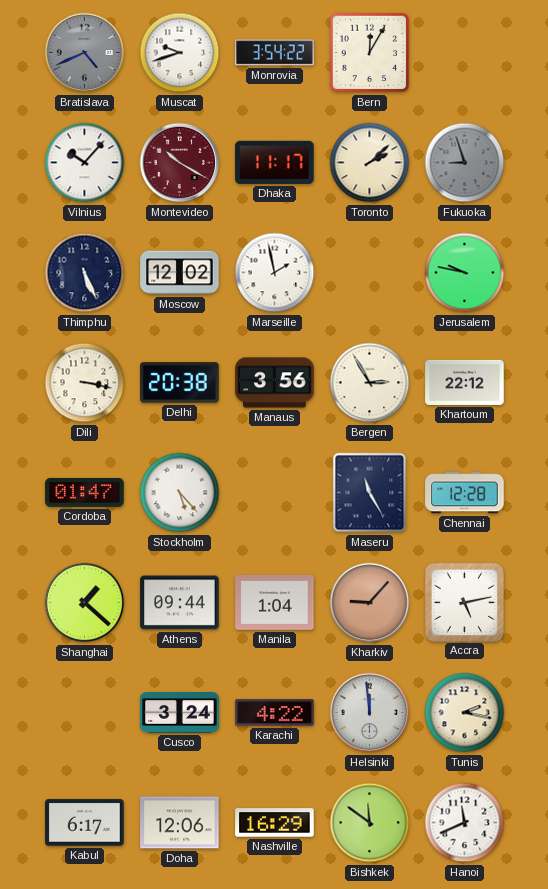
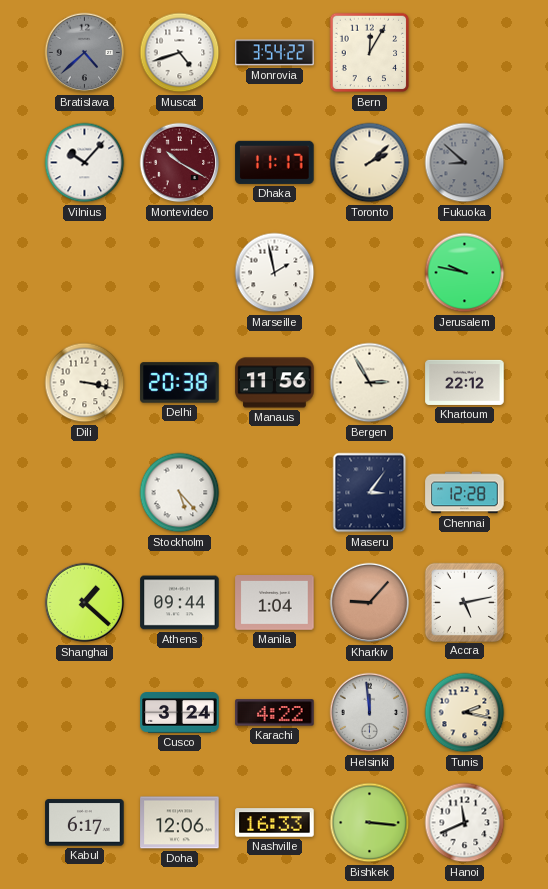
Bratislava: 4:41 -> 4:38 (85, 53)
Muscat: 9:42 -> 4:42 (180, 53)
Fukuoka: 8:57 -> 8:52 (465, 163)
Thimphu: 5:26 -> none (85, 273)
Moscow: 12:02 -> none (180, 273)
Manaus: 3:56 -> 11:56 (275, 383)
Cordoba: 01:47 -> none (85, 492)
Maseru: 11:25 -> 3:06 (370, 493)
Nashville: 16:29 -> 16:33 (275, 823)
Bishkek: 11:51 -> 3:16 (370, 823)
